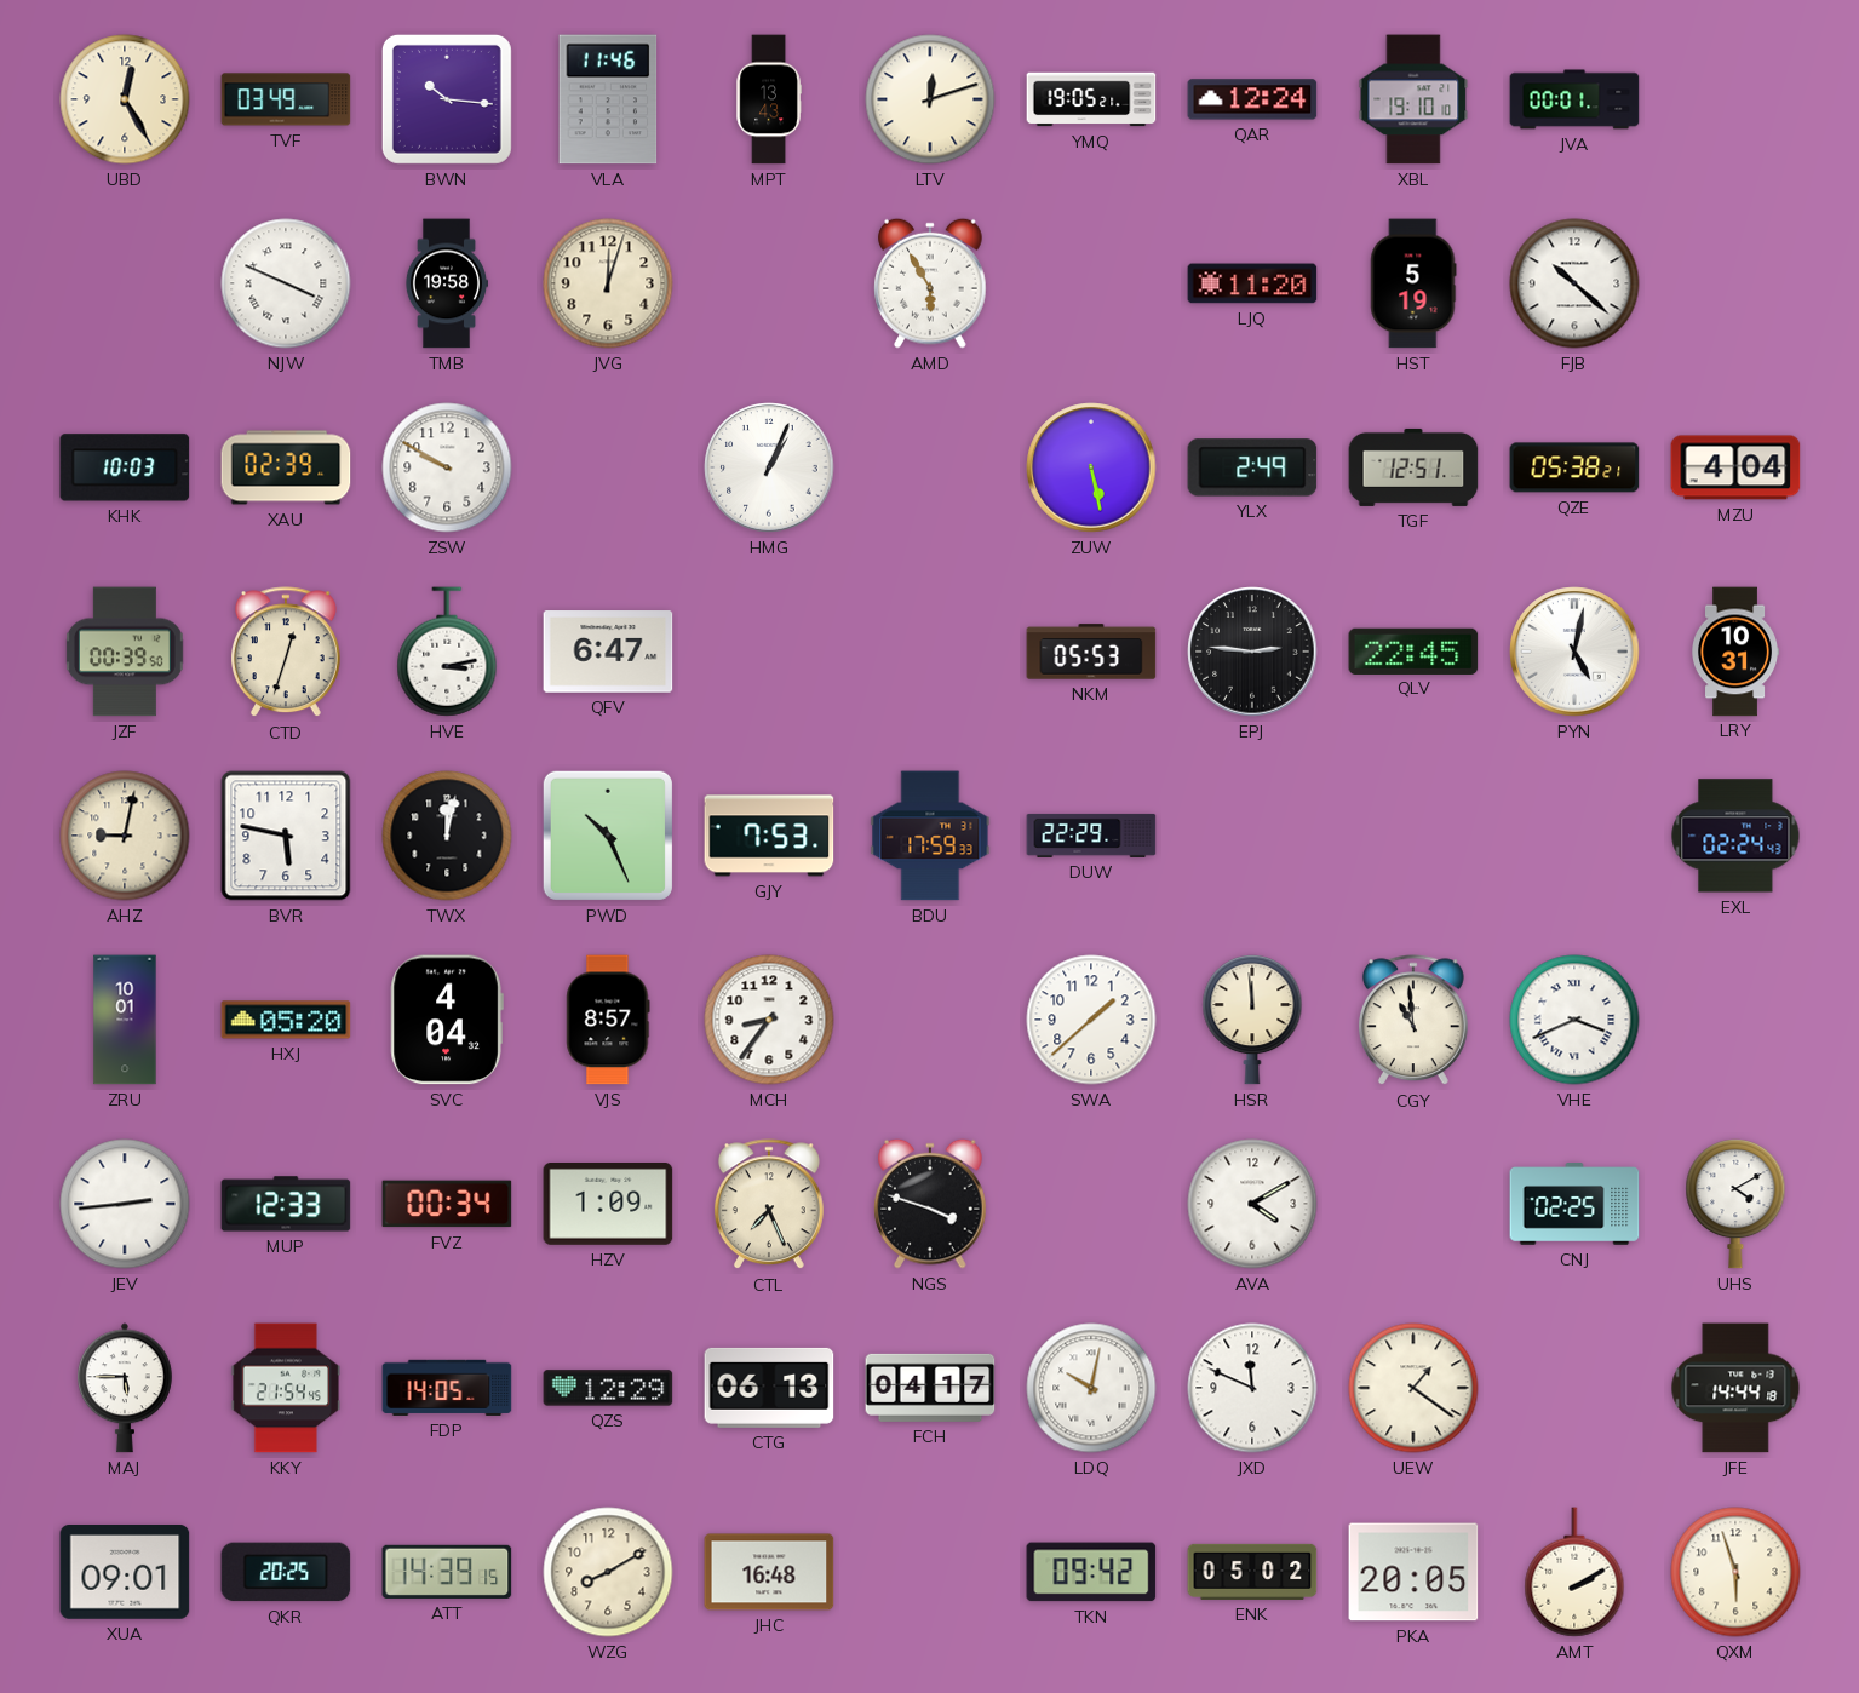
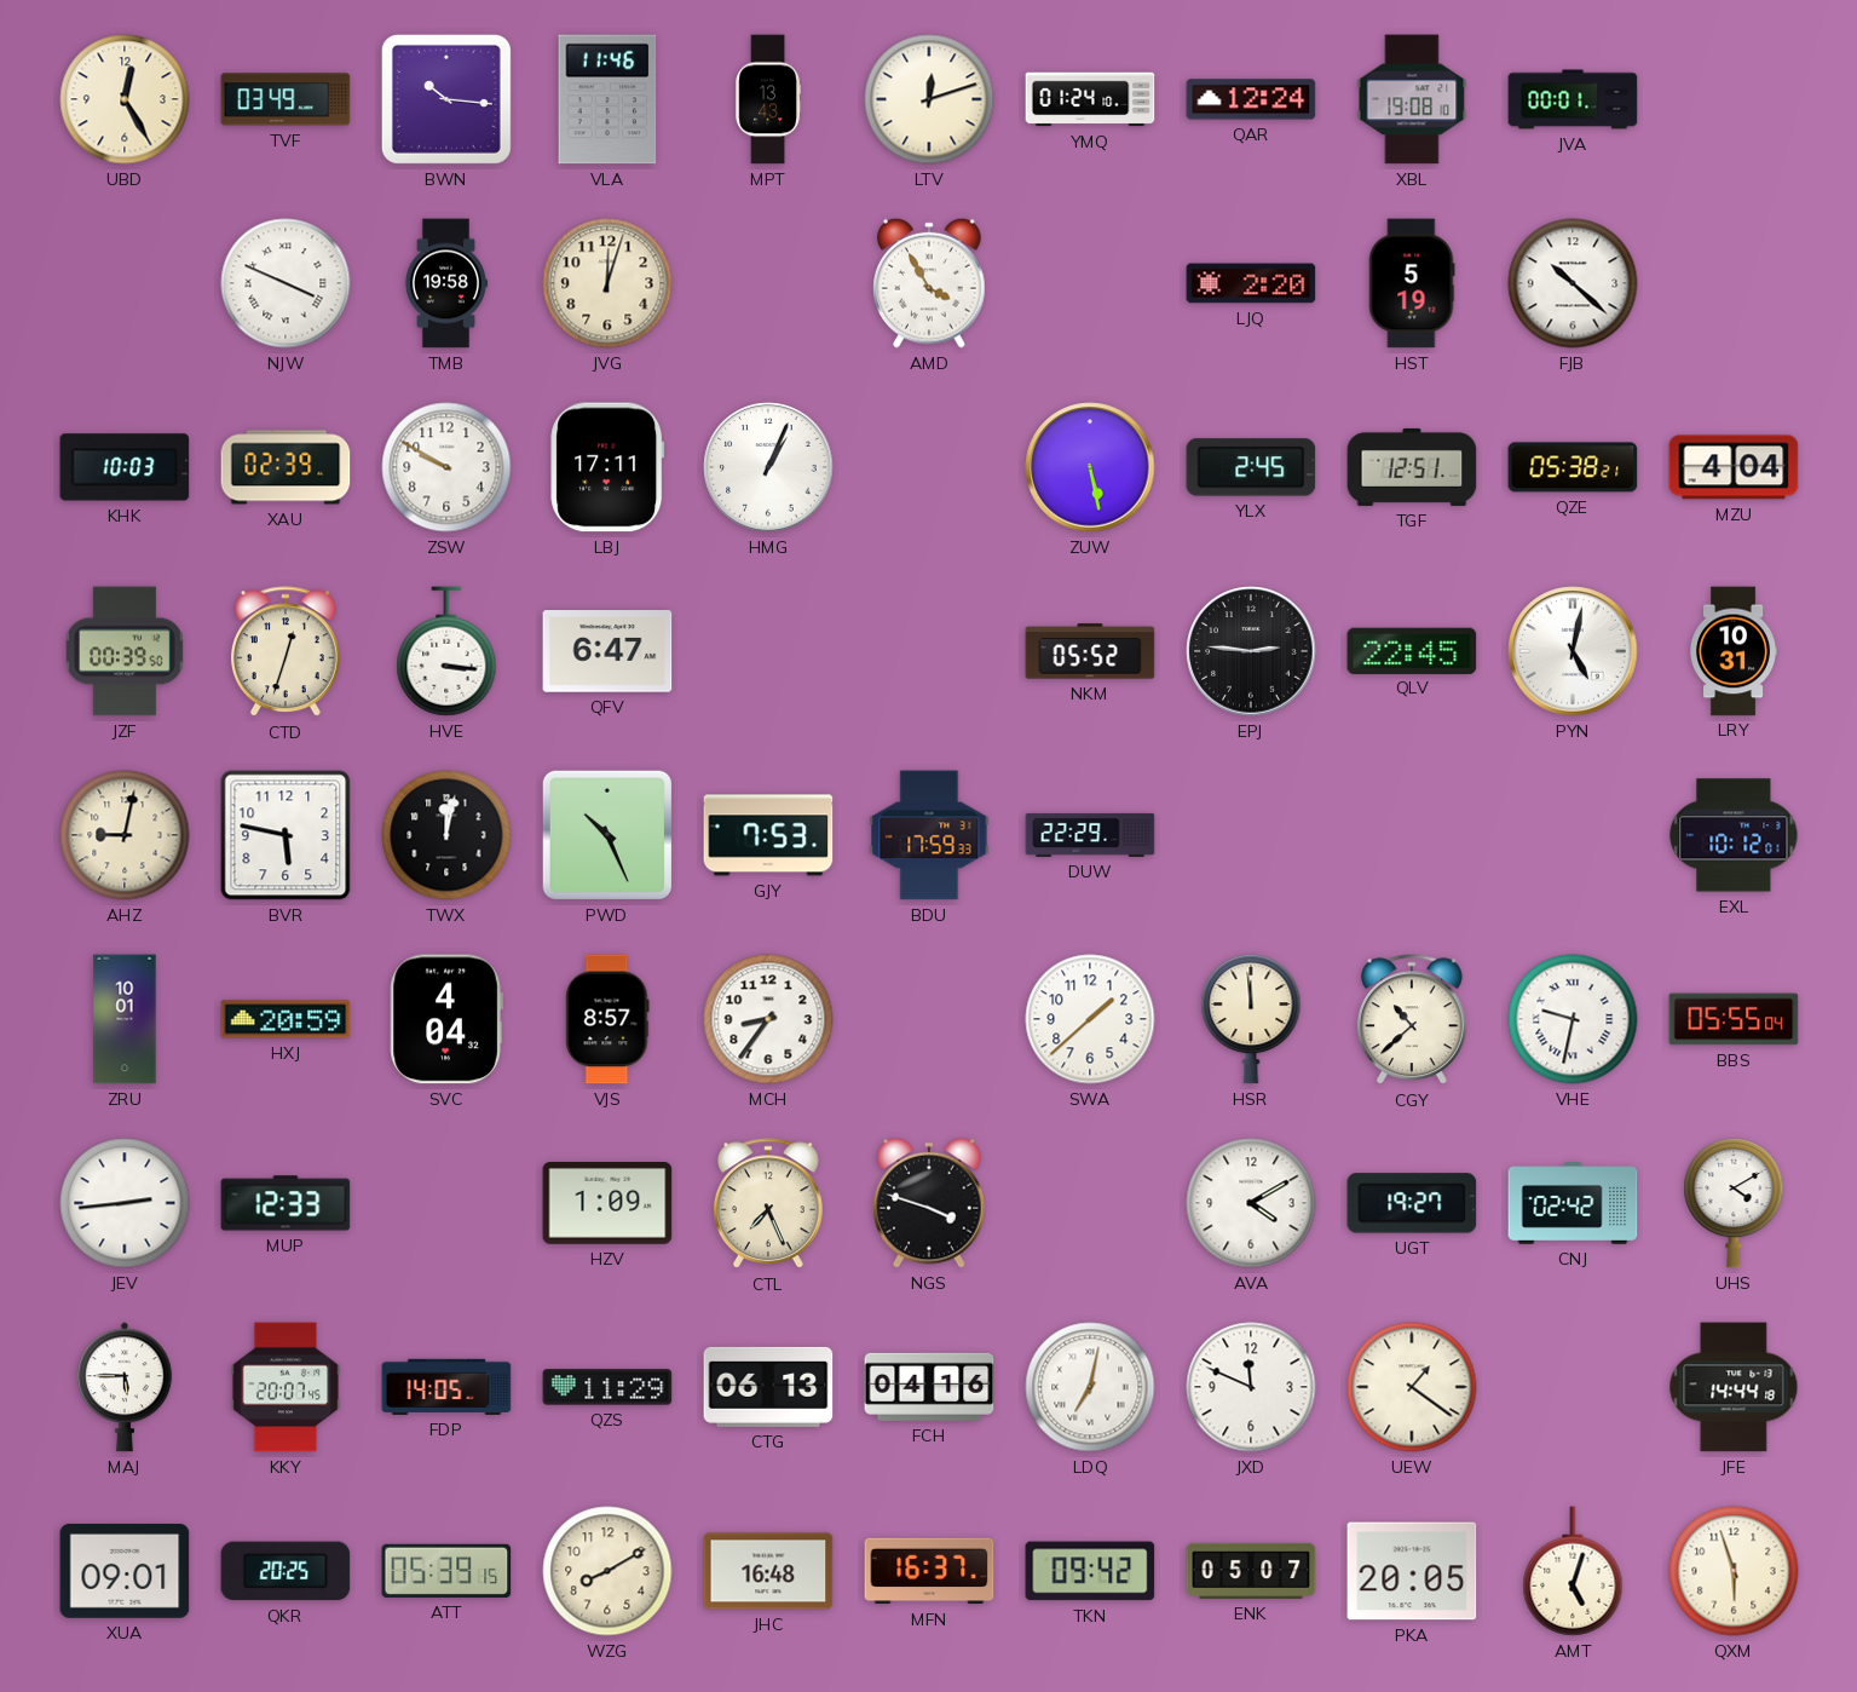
YMQ: 19:05 -> 01:24 (1090, 99)
XBL: 19:10 -> 19:08 (1412, 99)
AMD: 5:55 -> 3:55 (929, 283)
LJQ: 11:20 -> 2:20 (1251, 283)
LBJ: none -> 17:11 (607, 467)
YLX: 2:49 -> 2:45 (1251, 467)
HVE: 3:13 -> 3:16 (446, 651)
NKM: 05:53 -> 05:52 (1090, 651)
EXL: 02:24 -> 10:12 (1734, 835)
HXJ: 05:20 -> 20:59 (286, 1019)
CGY: 10:59 -> 10:38 (1412, 1020)
VHE: 3:41 -> 9:32 (1573, 1019)
BBS: none -> 05:55 (1734, 1019)
FVZ: 00:34 -> none (447, 1204)
UGT: none -> 19:27 (1412, 1203)
CNJ: 02:25 -> 02:42 (1573, 1203)
KKY: 21:54 -> 20:07 (286, 1387)
QZS: 12:29 -> 11:29 (607, 1387)
FCH: 04:17 -> 04:16 (929, 1387)
LDQ: 10:02 -> 7:02 (1090, 1387)
ATT: 14:39 -> 05:39 (446, 1571)
MFN: none -> 16:37 (929, 1571)
ENK: 05:02 -> 05:07 (1251, 1571)
AMT: 2:10 -> 5:03 (1573, 1571)
